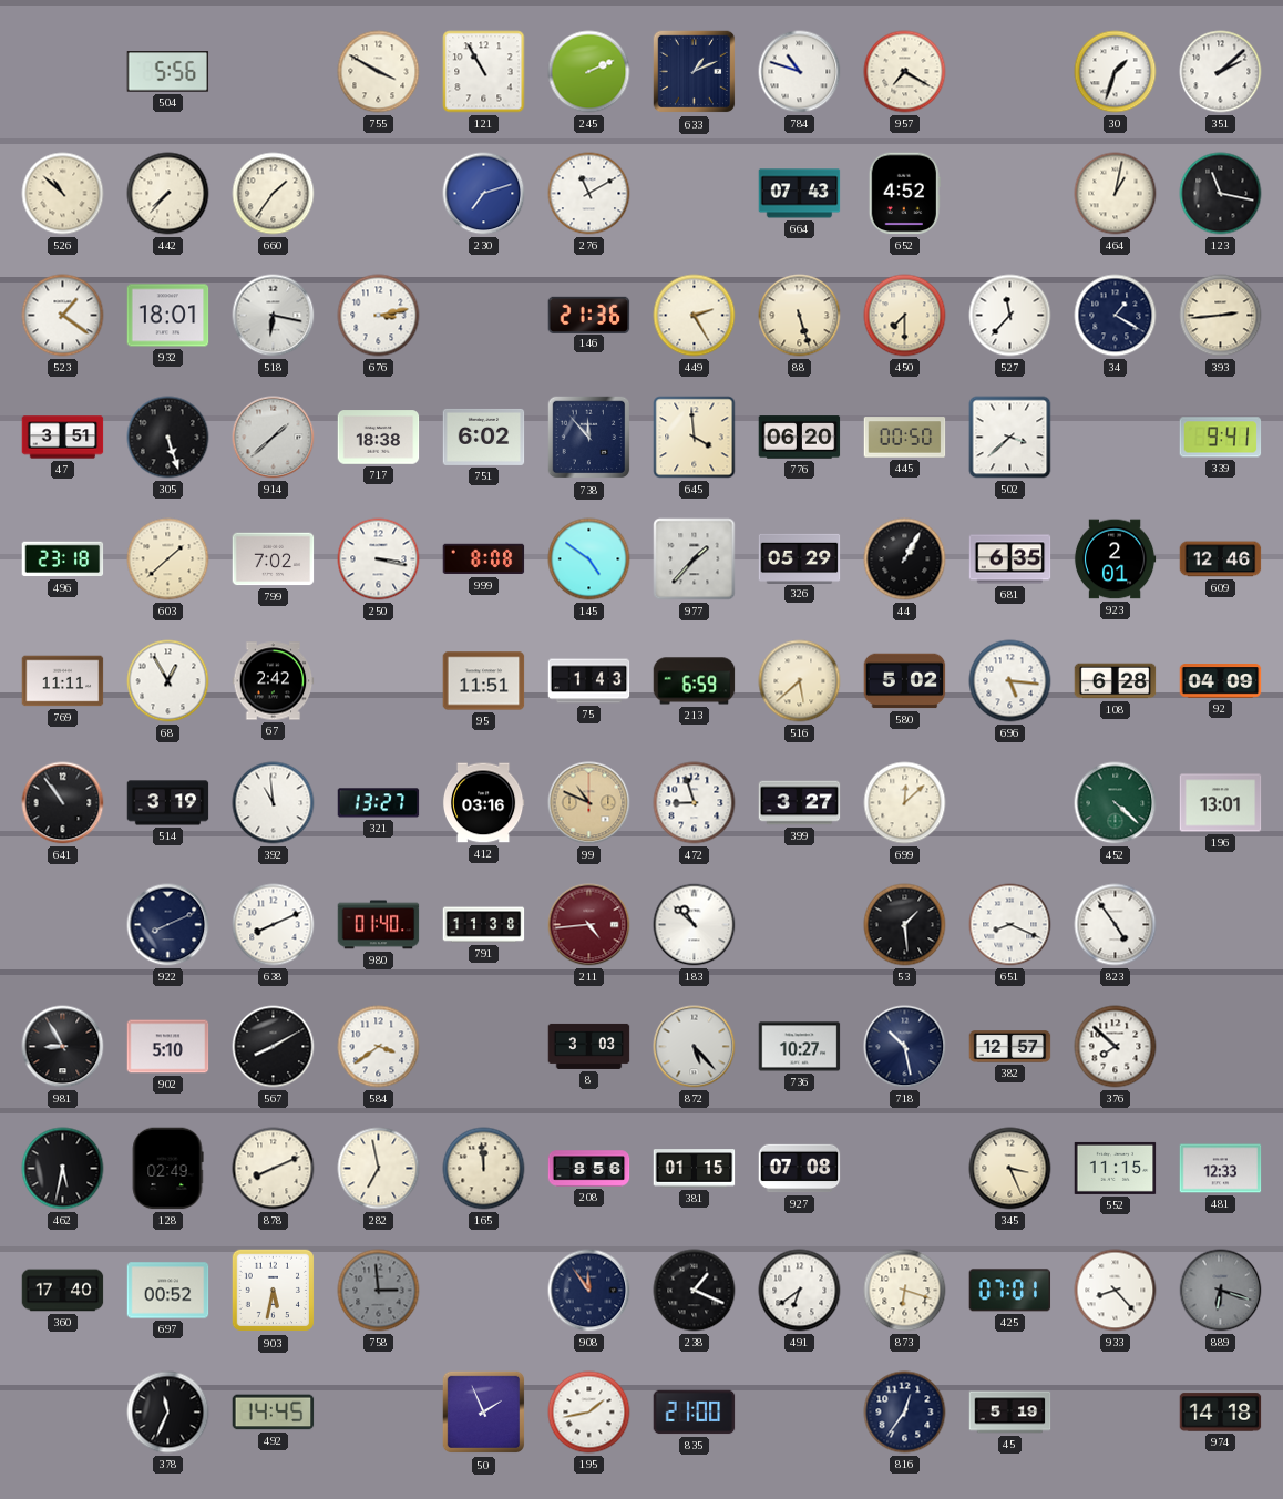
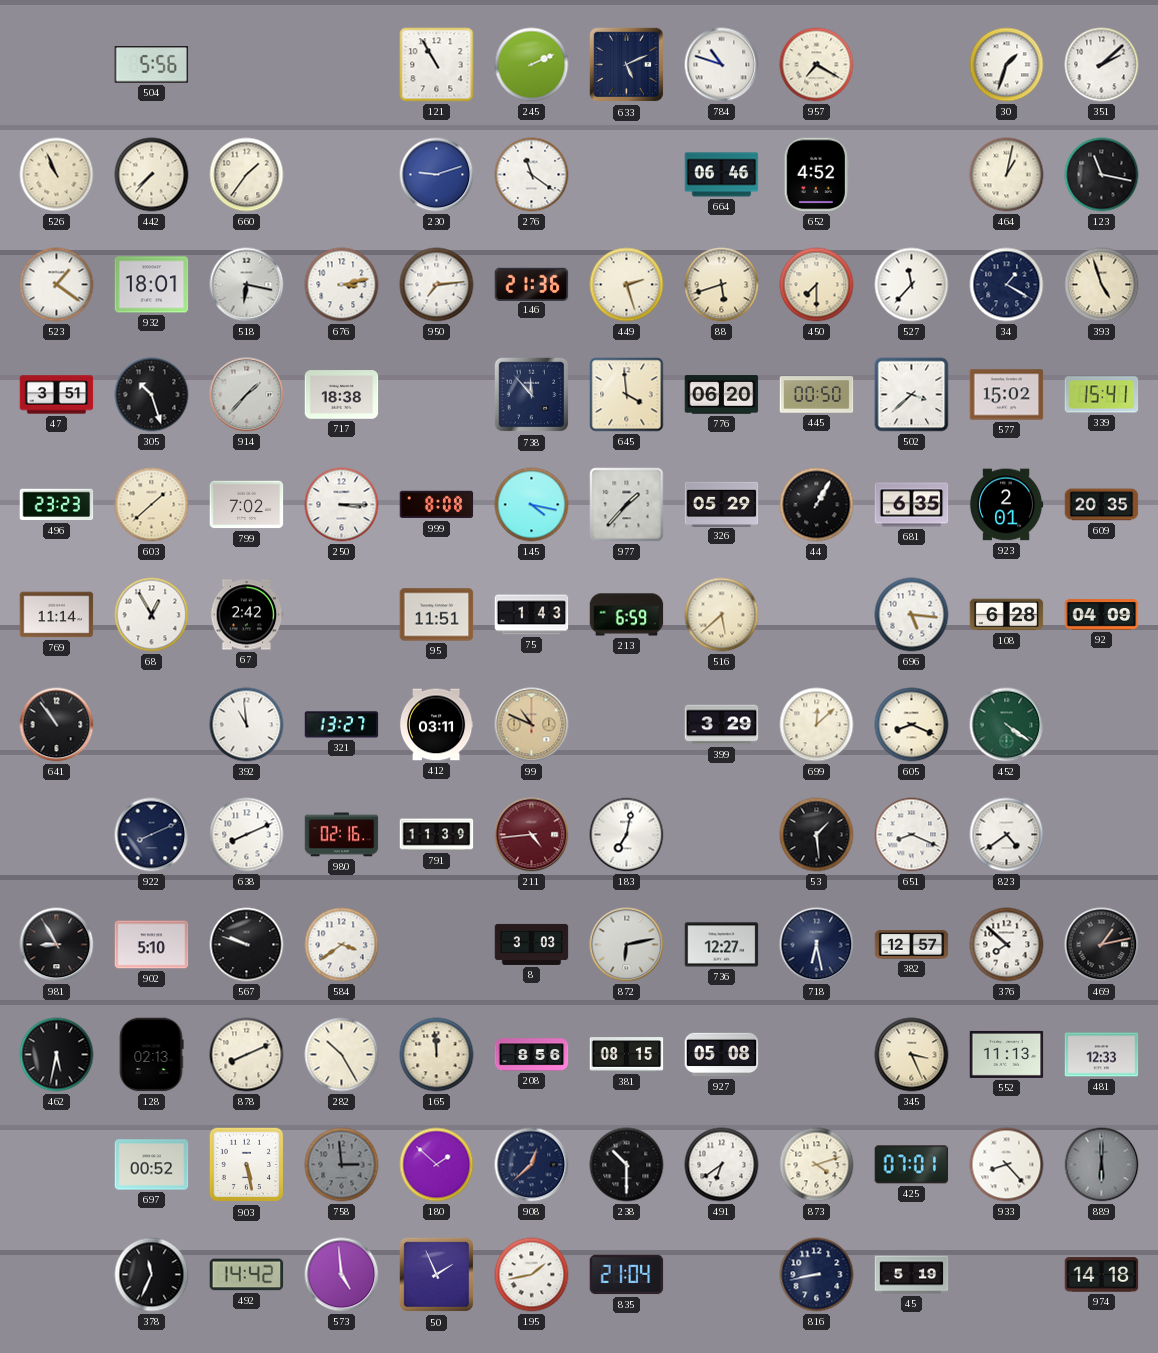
755: 3:50 -> none (379, 72)
633: 1:11 -> 5:11 (627, 65)
526: 10:52 -> 10:56 (57, 175)
230: 7:12 -> 9:12 (437, 175)
276: 11:10 -> 11:21 (532, 175)
664: 07:43 -> 06:46 (722, 175)
950: none -> 7:14 (437, 285)
449: 2:25 -> 2:27 (627, 285)
88: 5:27 -> 5:42 (722, 285)
393: 2:44 -> 4:57 (1102, 285)
305: 5:27 -> 10:27 (152, 395)
914: 1:38 -> 1:37 (247, 395)
751: 6:02 -> none (484, 437)
577: none -> 15:02 (1007, 395)
339: 9:41 -> 15:41 (1102, 395)
496: 23:18 -> 23:23 (57, 505)
250: 3:17 -> 3:15 (342, 505)
145: 4:51 -> 4:17 (532, 505)
609: 12:46 -> 20:35 (1102, 505)
769: 11:11 -> 11:14 (57, 615)
580: 5:02 -> none (905, 681)
514: 3:19 -> none (168, 803)
412: 03:16 -> 03:11 (436, 725)
472: 8:57 -> none (695, 803)
399: 3:27 -> 3:29 (722, 725)
605: none -> 8:19 (912, 725)
452: 4:22 -> 4:21 (1007, 725)
196: 13:01 -> none (1221, 803)
980: 01:40 -> 02:16 (342, 835)
791: 11:38 -> 11:39 (437, 835)
183: 10:52 -> 7:02 (627, 835)
823: 4:54 -> 4:39 (1007, 835)
567: 8:10 -> 9:48 (247, 945)
872: 5:23 -> 6:13 (627, 945)
736: 10:27 -> 12:27 (722, 945)
718: 10:28 -> 6:28 (817, 945)
469: none -> 1:13 (1102, 945)
128: 02:49 -> 02:13 (151, 1055)
282: 6:58 -> 10:25 (342, 1055)
381: 01:15 -> 08:15 (627, 1055)
927: 07:08 -> 05:08 (722, 1055)
552: 11:15 -> 11:13 (1007, 1054)
360: 17:40 -> none (63, 1291)
903: 5:32 -> 5:28 (247, 1165)
180: none -> 1:52 (437, 1165)
908: 11:54 -> 12:38 (532, 1165)
238: 1:19 -> 10:30 (627, 1165)
873: 6:18 -> 4:12 (817, 1165)
889: 6:18 -> 6:00 (1102, 1165)
492: 14:45 -> 14:42 (247, 1275)
573: none -> 4:59 (342, 1275)
835: 21:00 -> 21:04 (627, 1275)
816: 12:36 -> 8:43 (817, 1275)
